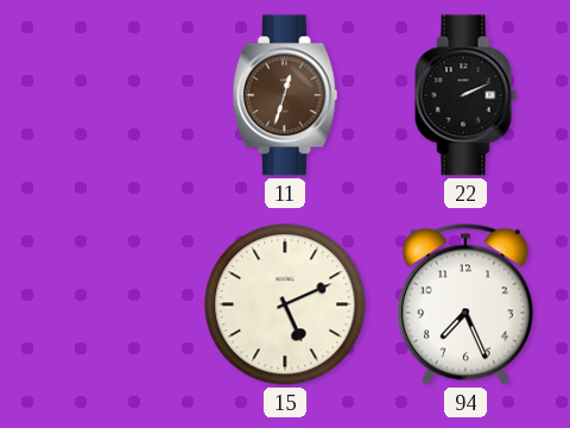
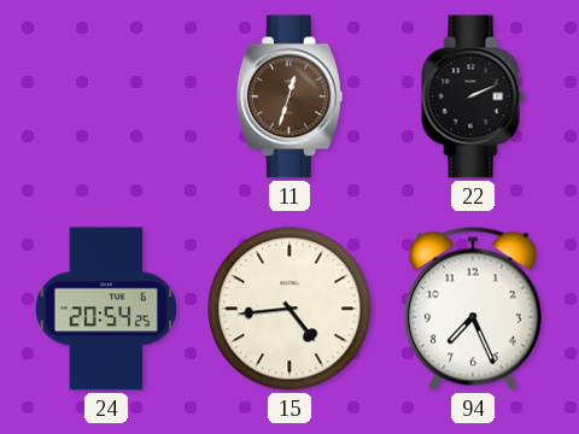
24: none -> 20:54 (106, 309)
15: 5:11 -> 4:44 (289, 309)
